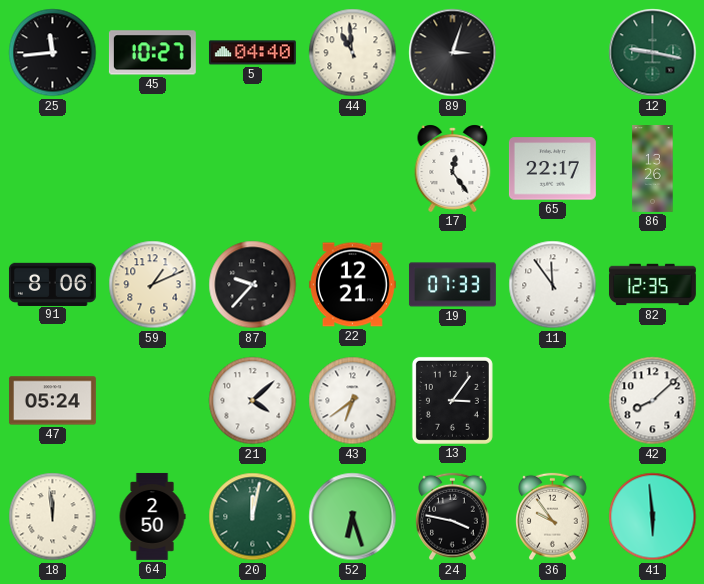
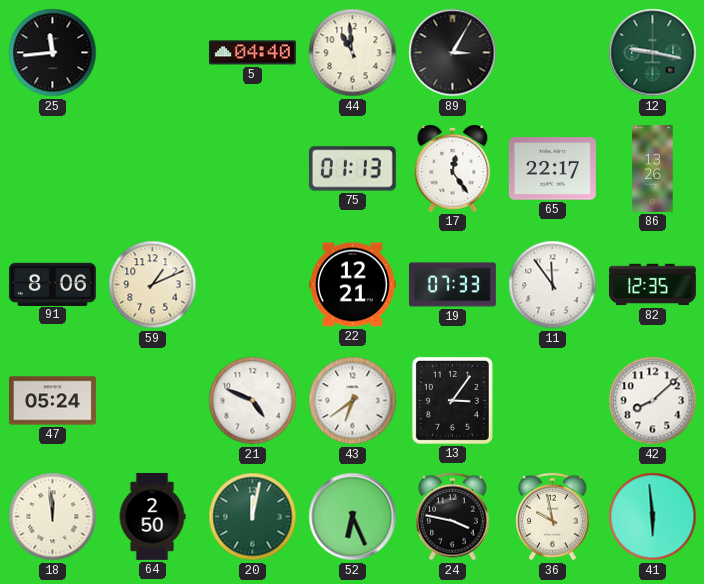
45: 10:27 -> none (152, 53)
89: 3:03 -> 3:05 (453, 53)
75: none -> 01:13 (352, 169)
87: 9:37 -> none (253, 285)
21: 4:08 -> 4:49 (253, 401)
52: 6:27 -> 6:26 (353, 517)
36: 9:54 -> 9:58 (553, 517)
